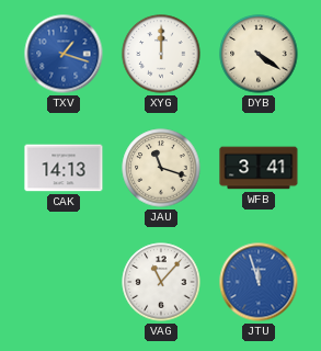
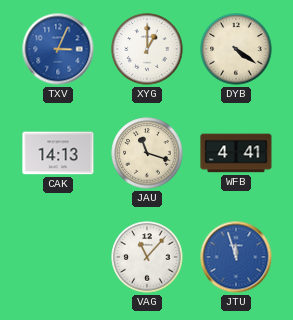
TXV: 1:18 -> 3:04 (58, 49)
XYG: 12:00 -> 1:00 (147, 49)
WFB: 3:41 -> 4:41 (236, 153)
